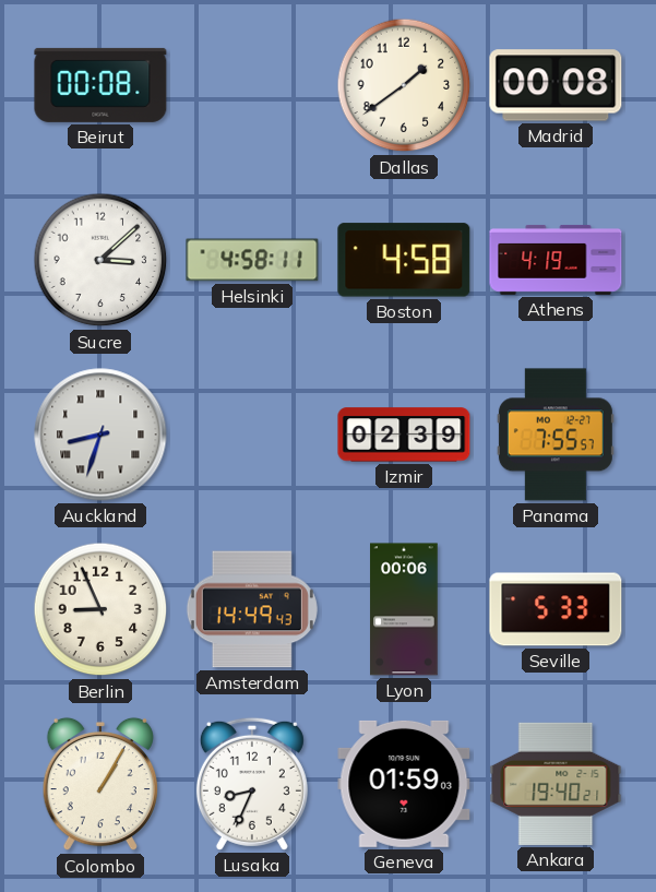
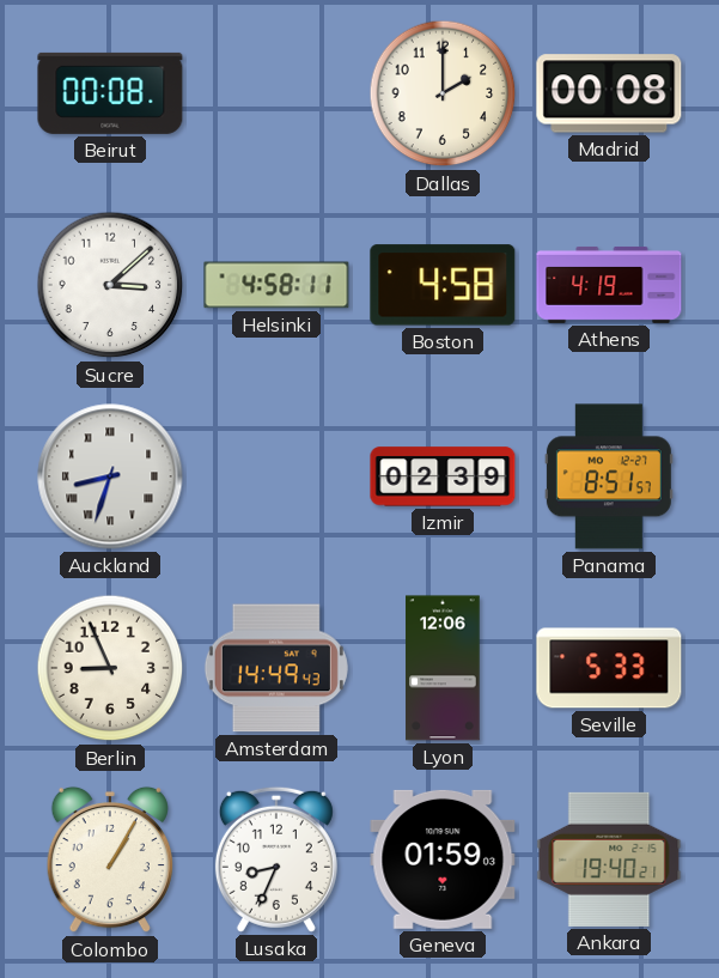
Dallas: 1:39 -> 2:00 (443, 93)
Panama: 7:55 -> 8:51 (609, 476)
Lyon: 00:06 -> 12:06 (443, 668)
